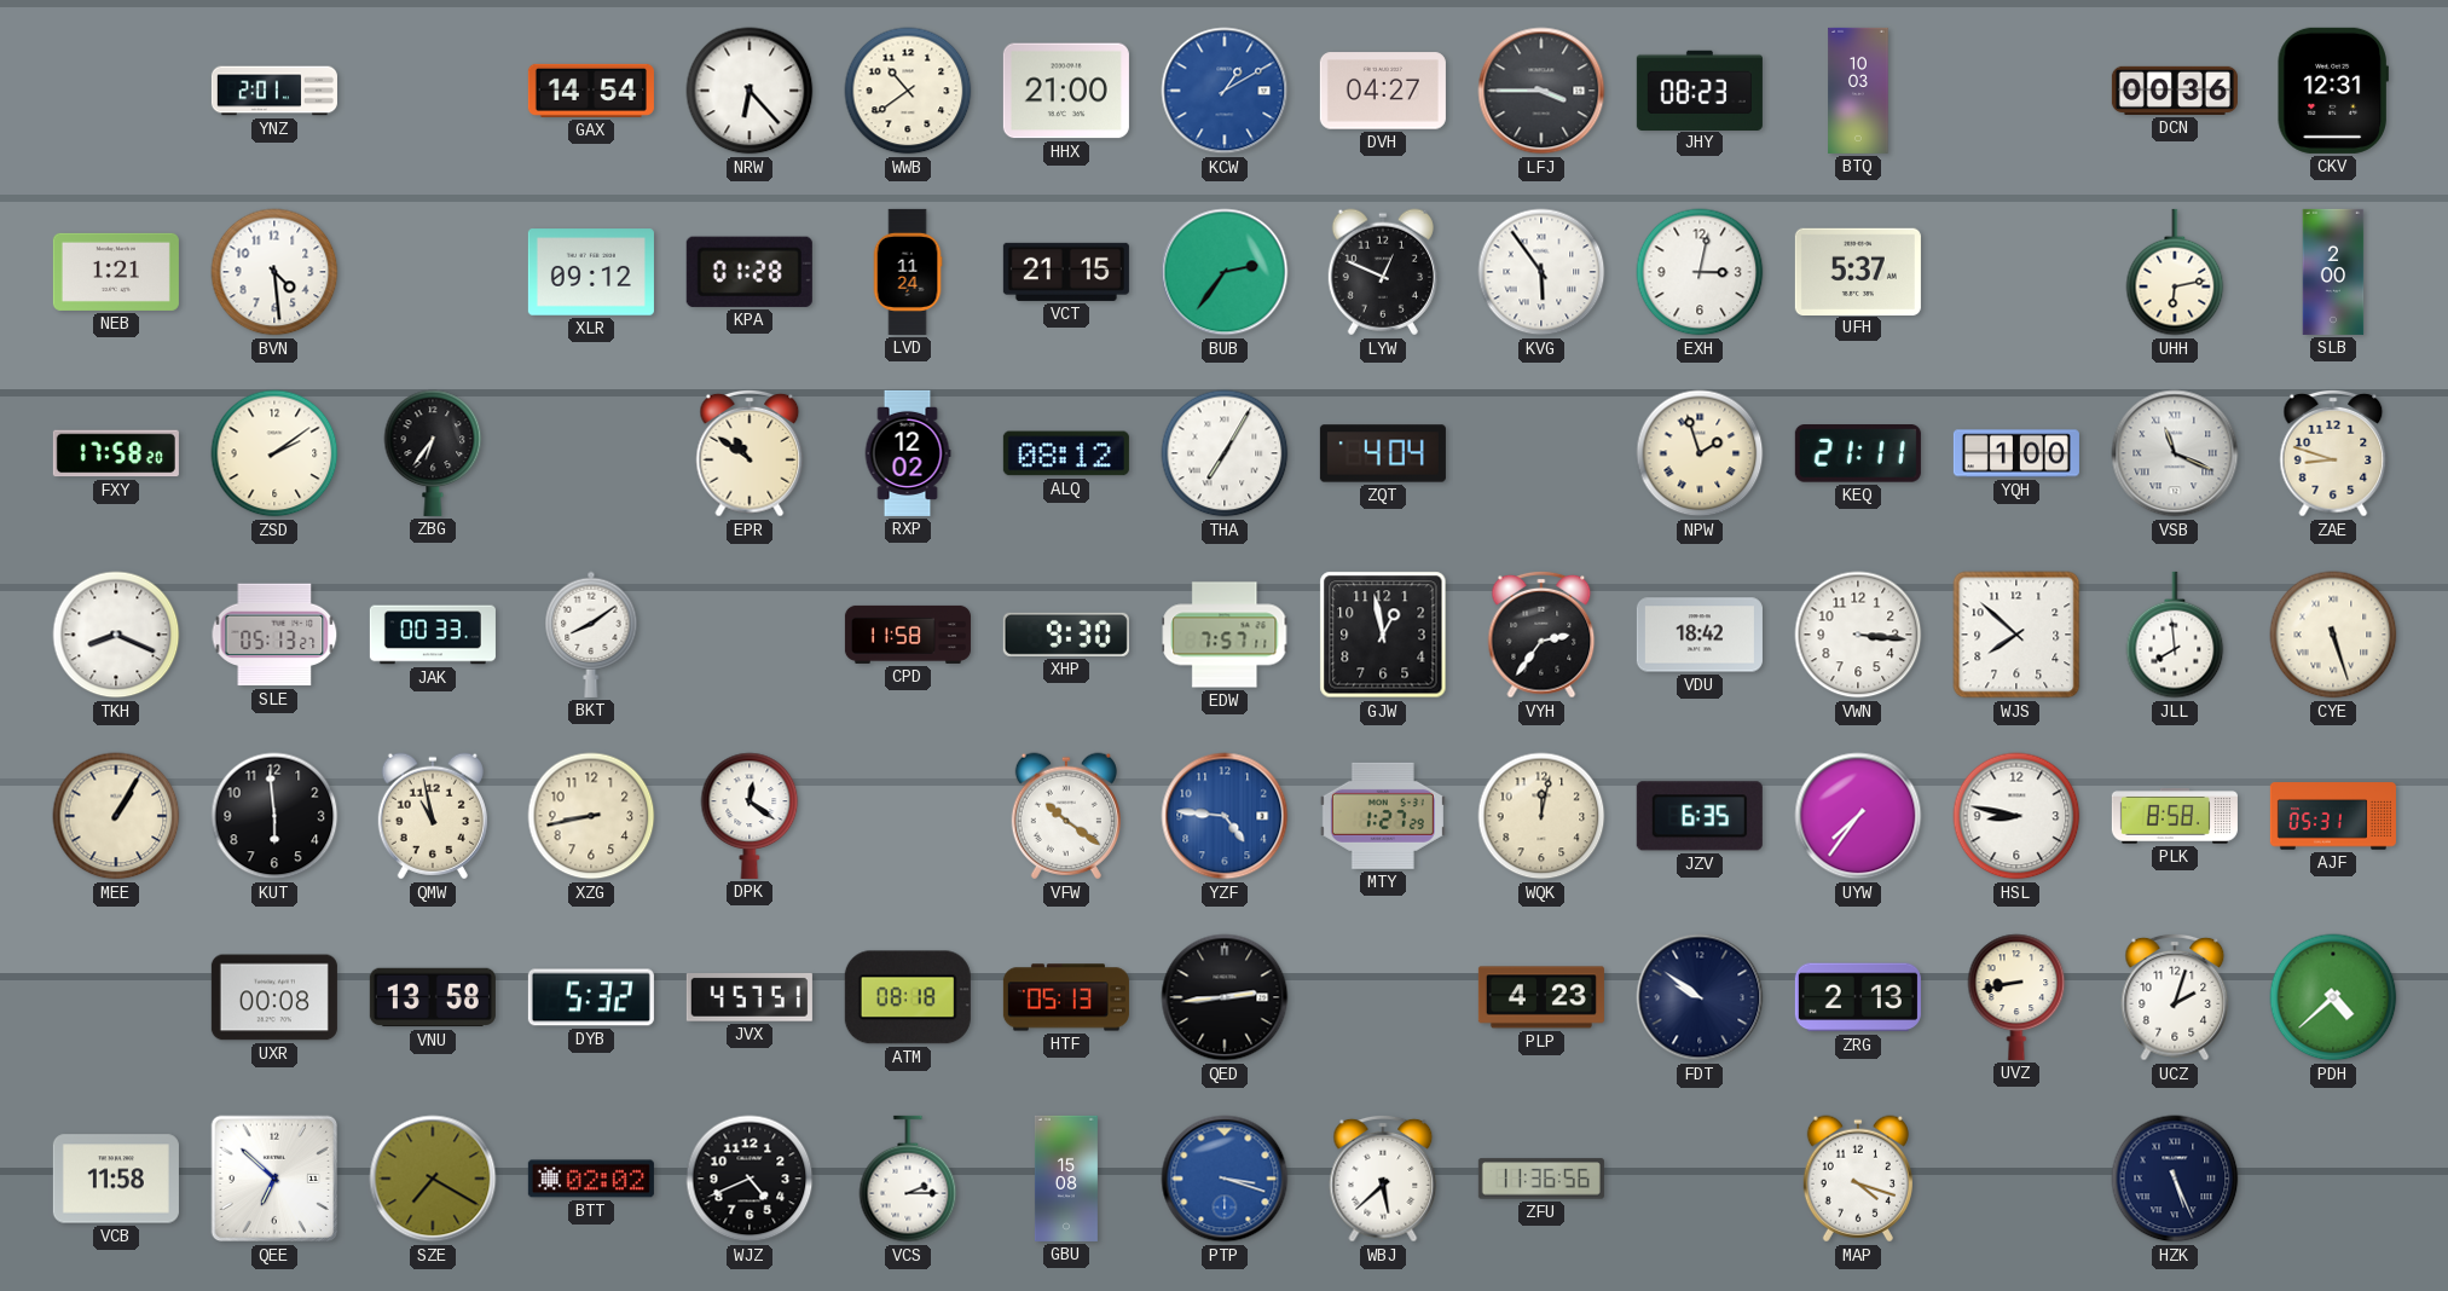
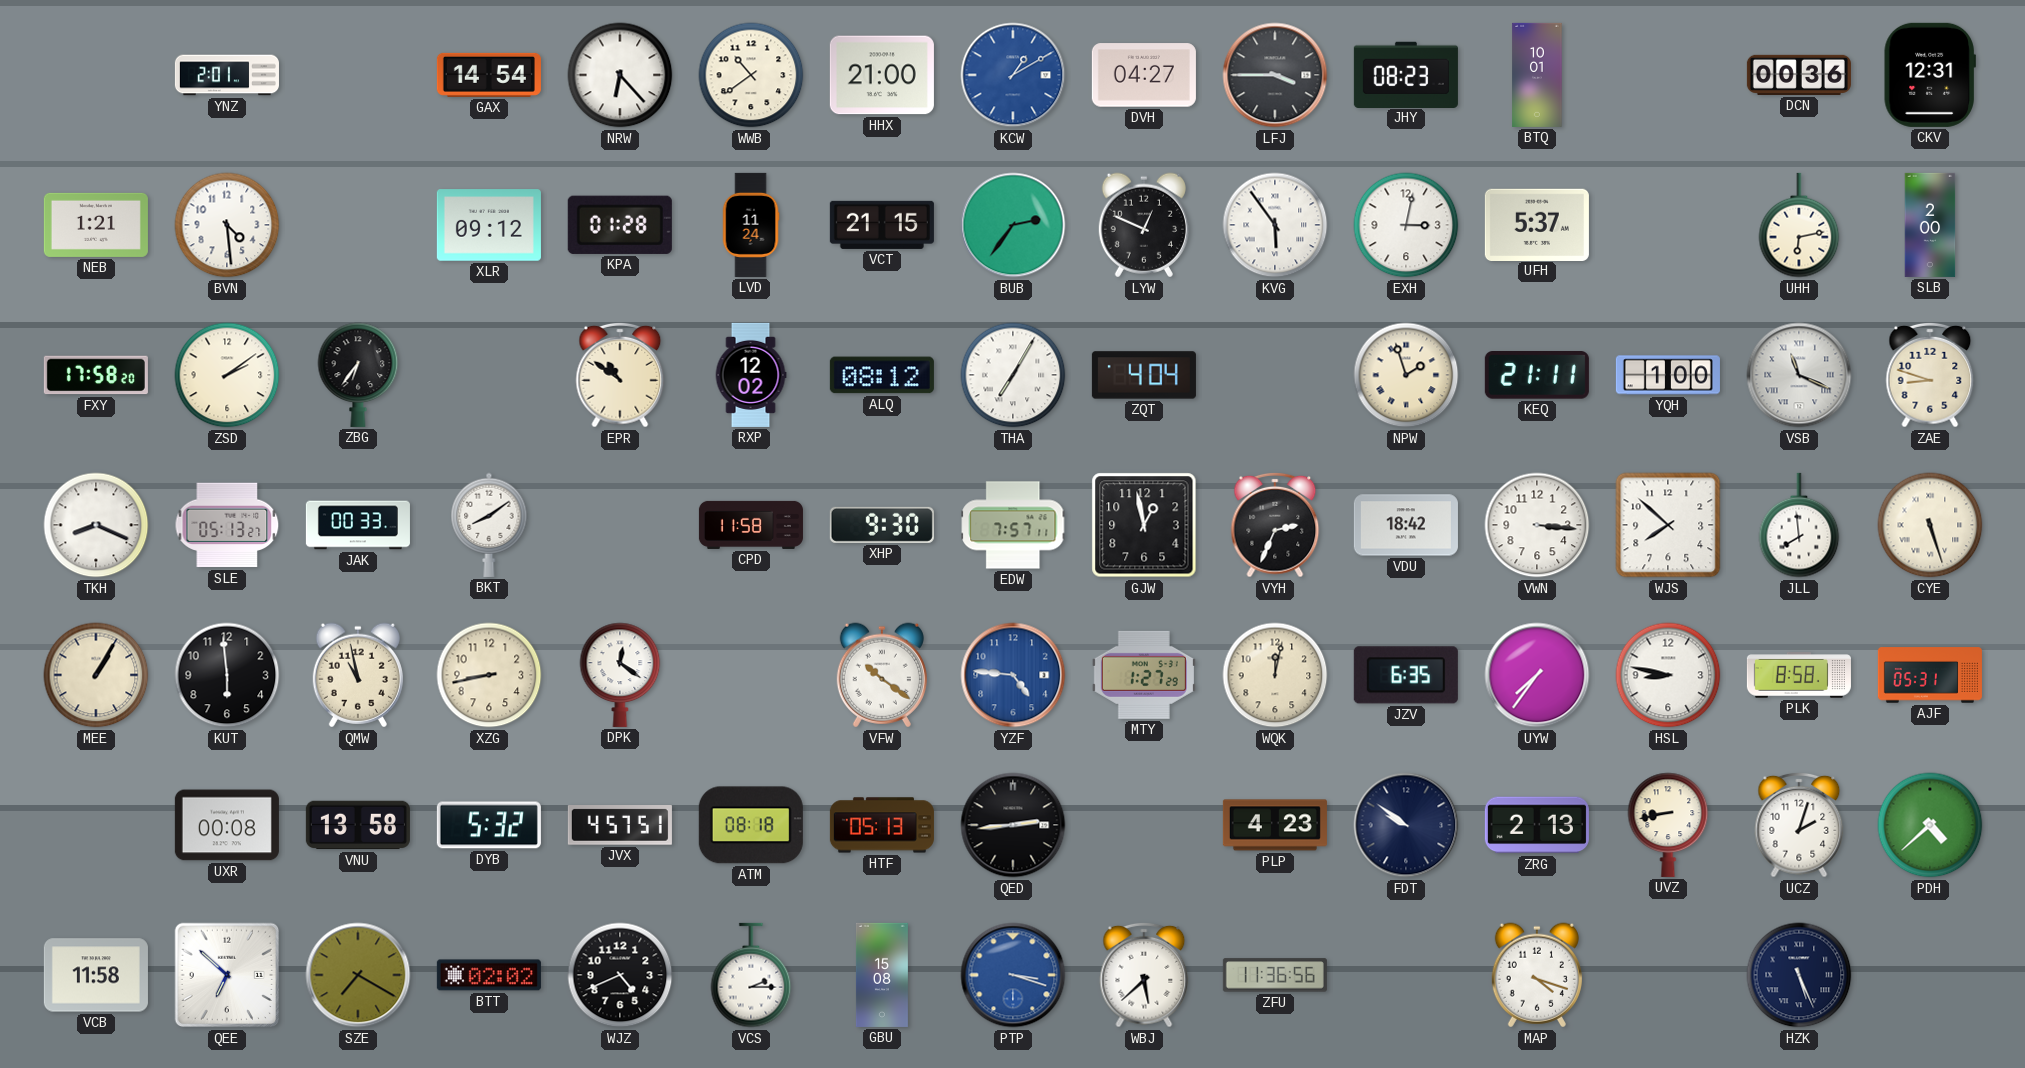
BTQ: 10:03 -> 10:01 (1537, 75)
VYH: 2:36 -> 2:34 (1275, 525)
